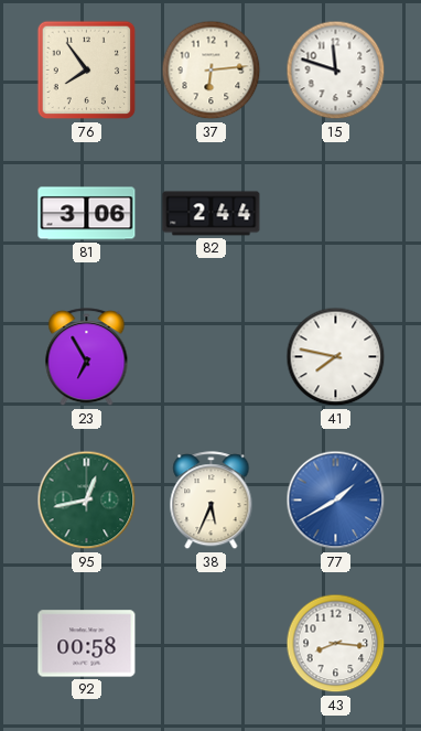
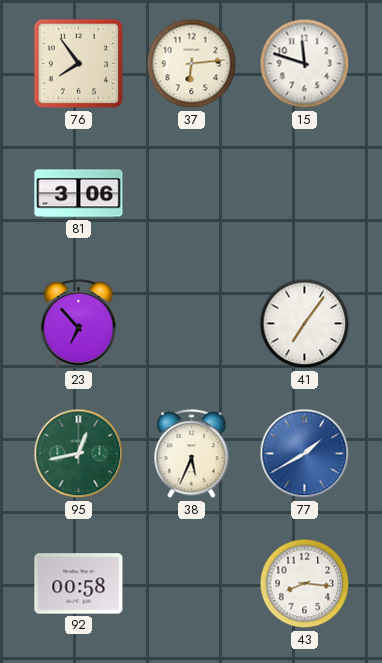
82: 2:44 -> none (212, 214)
23: 6:55 -> 6:53 (79, 324)
41: 7:47 -> 7:06 (305, 324)
